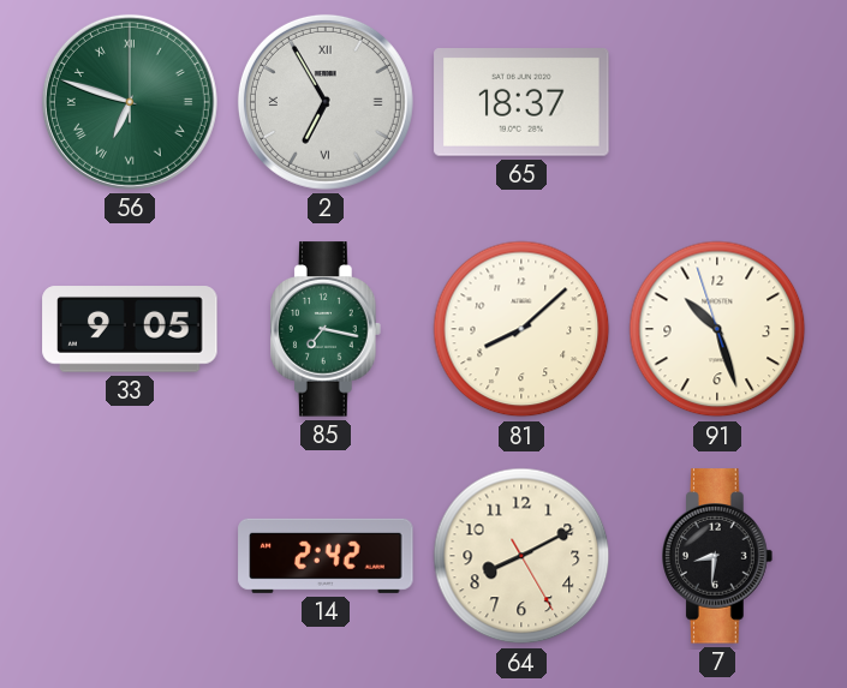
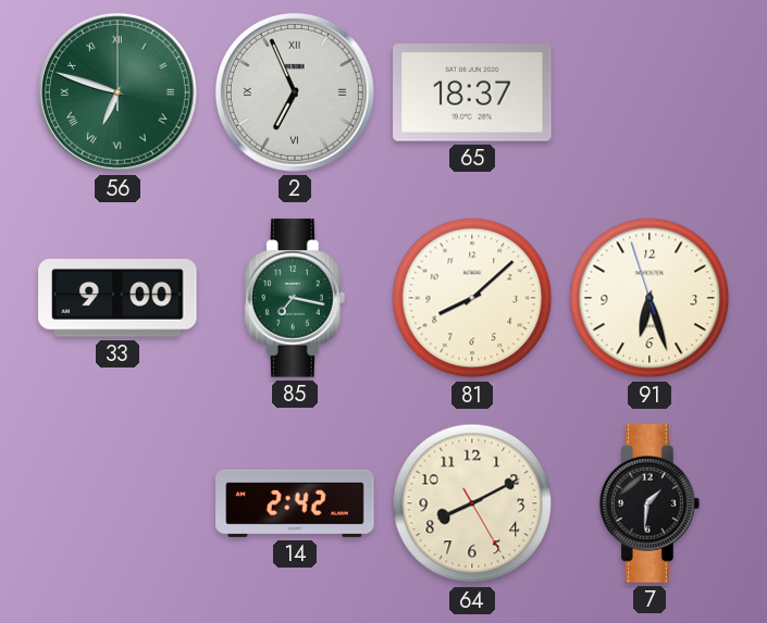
2: 6:55 -> 6:56 (295, 92)
33: 9:05 -> 9:00 (117, 298)
91: 10:26 -> 6:26 (650, 298)
7: 8:31 -> 1:31 (651, 503)
